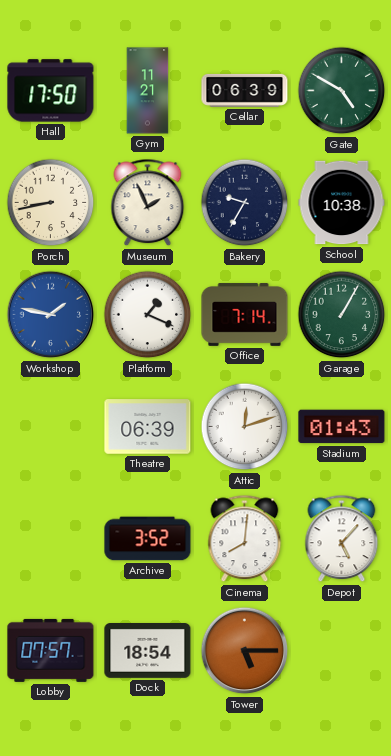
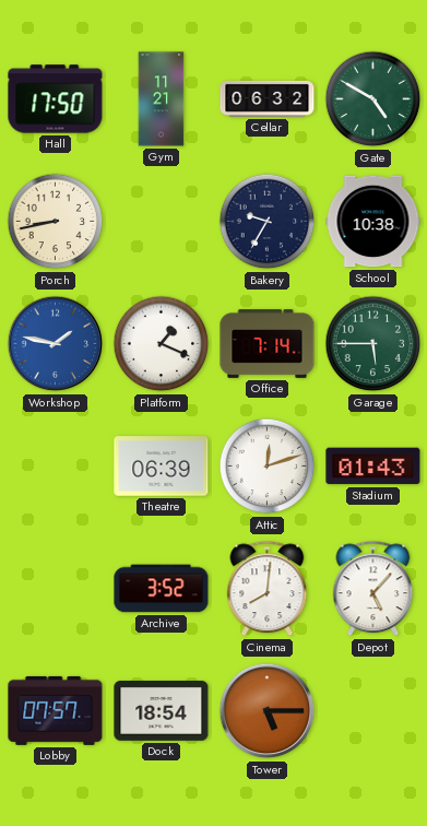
Cellar: 06:39 -> 06:32 (268, 98)
Museum: 1:56 -> none (148, 203)
Garage: 1:05 -> 5:45 (373, 344)
